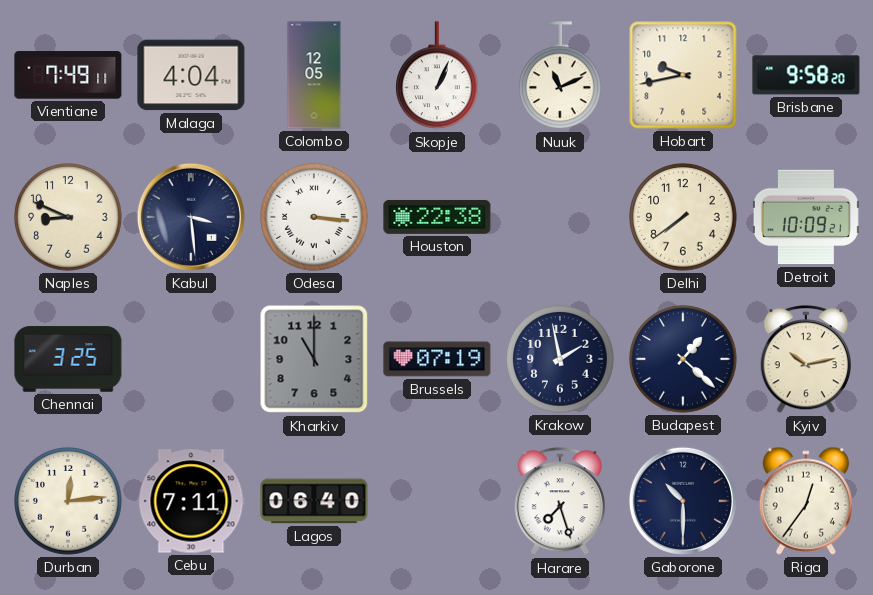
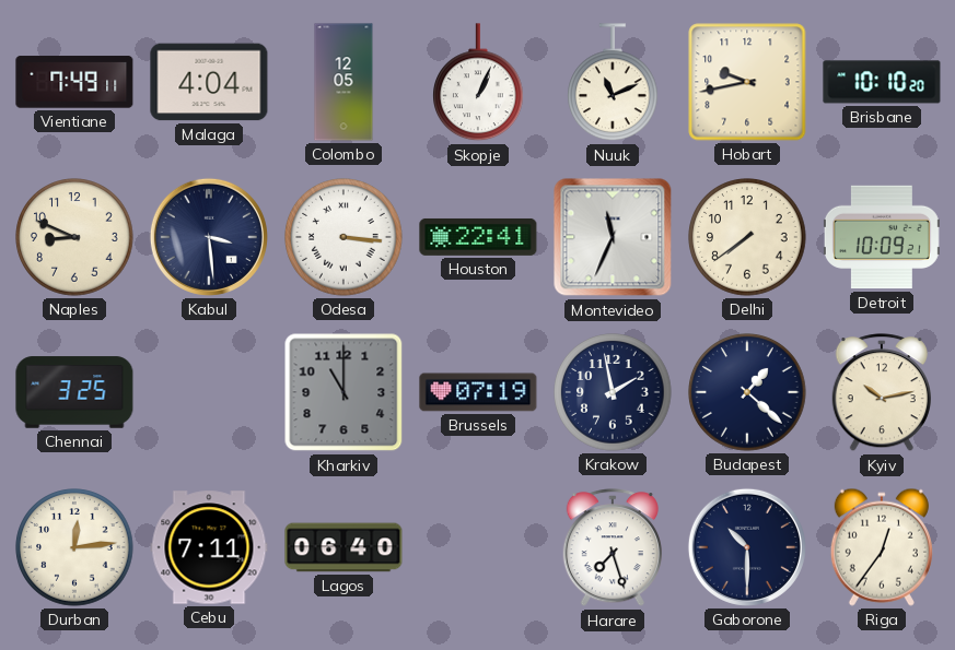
Brisbane: 9:58 -> 10:10 (882, 82)
Houston: 22:38 -> 22:41 (478, 237)
Montevideo: none -> 11:34 (613, 237)
